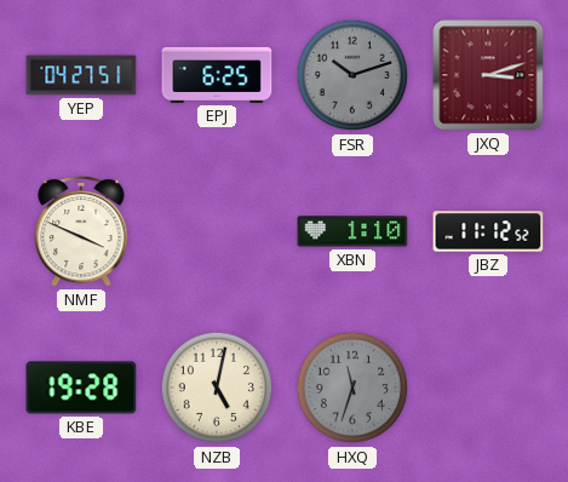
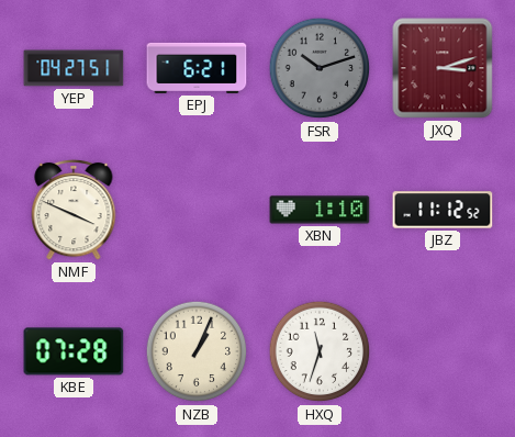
EPJ: 6:25 -> 6:21 (197, 68)
KBE: 19:28 -> 07:28 (74, 351)
NZB: 5:02 -> 1:04 (197, 351)
HXQ dial: grey -> white (320, 351)
